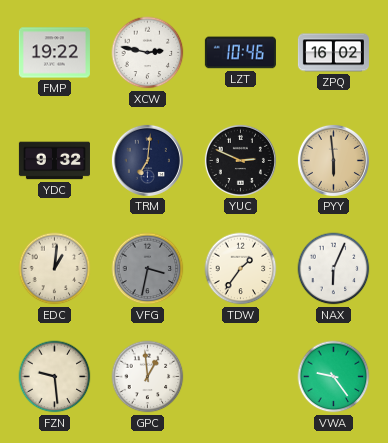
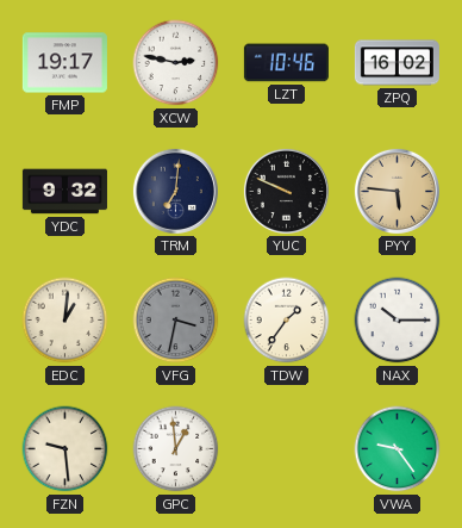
FMP: 19:22 -> 19:17 (64, 63)
YUC: 2:49 -> 9:49 (286, 191)
PYY: 5:59 -> 5:46 (397, 191)
NAX: 6:04 -> 10:15 (398, 321)
